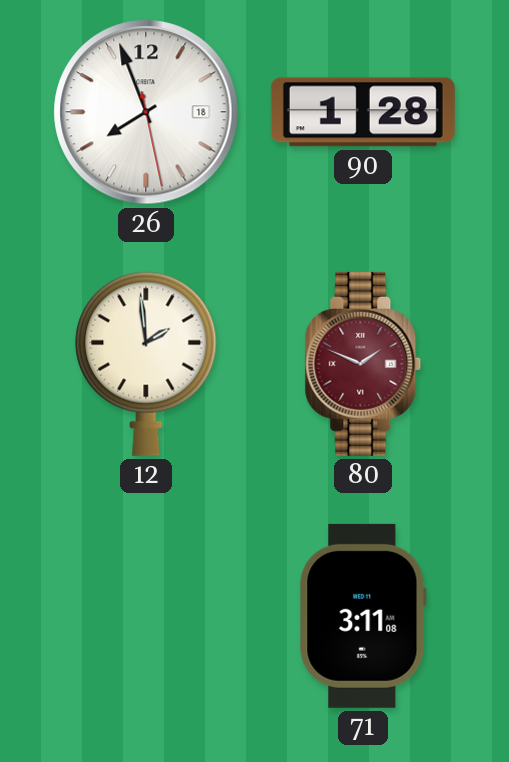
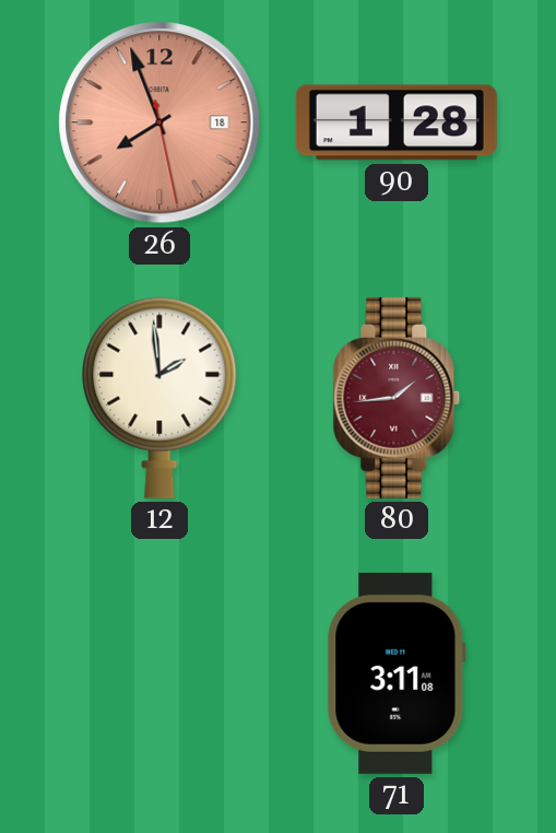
26 dial: white -> salmon (159, 122)
80: 1:49 -> 1:44 (397, 398)
